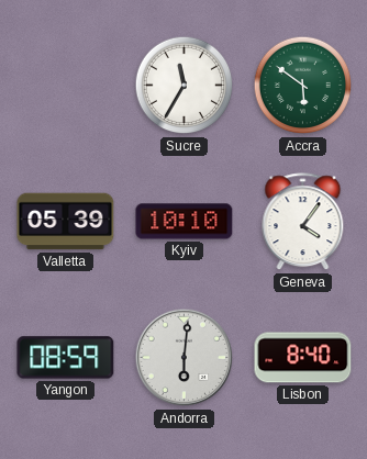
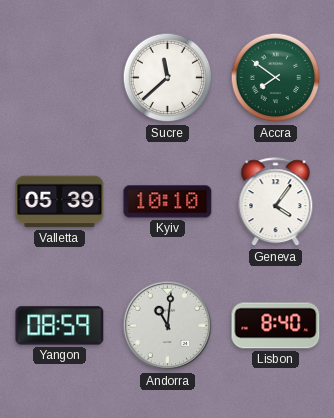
Sucre: 11:35 -> 11:38 (168, 78)
Accra: 5:51 -> 7:51 (276, 78)
Andorra: 6:01 -> 11:01 (168, 326)
